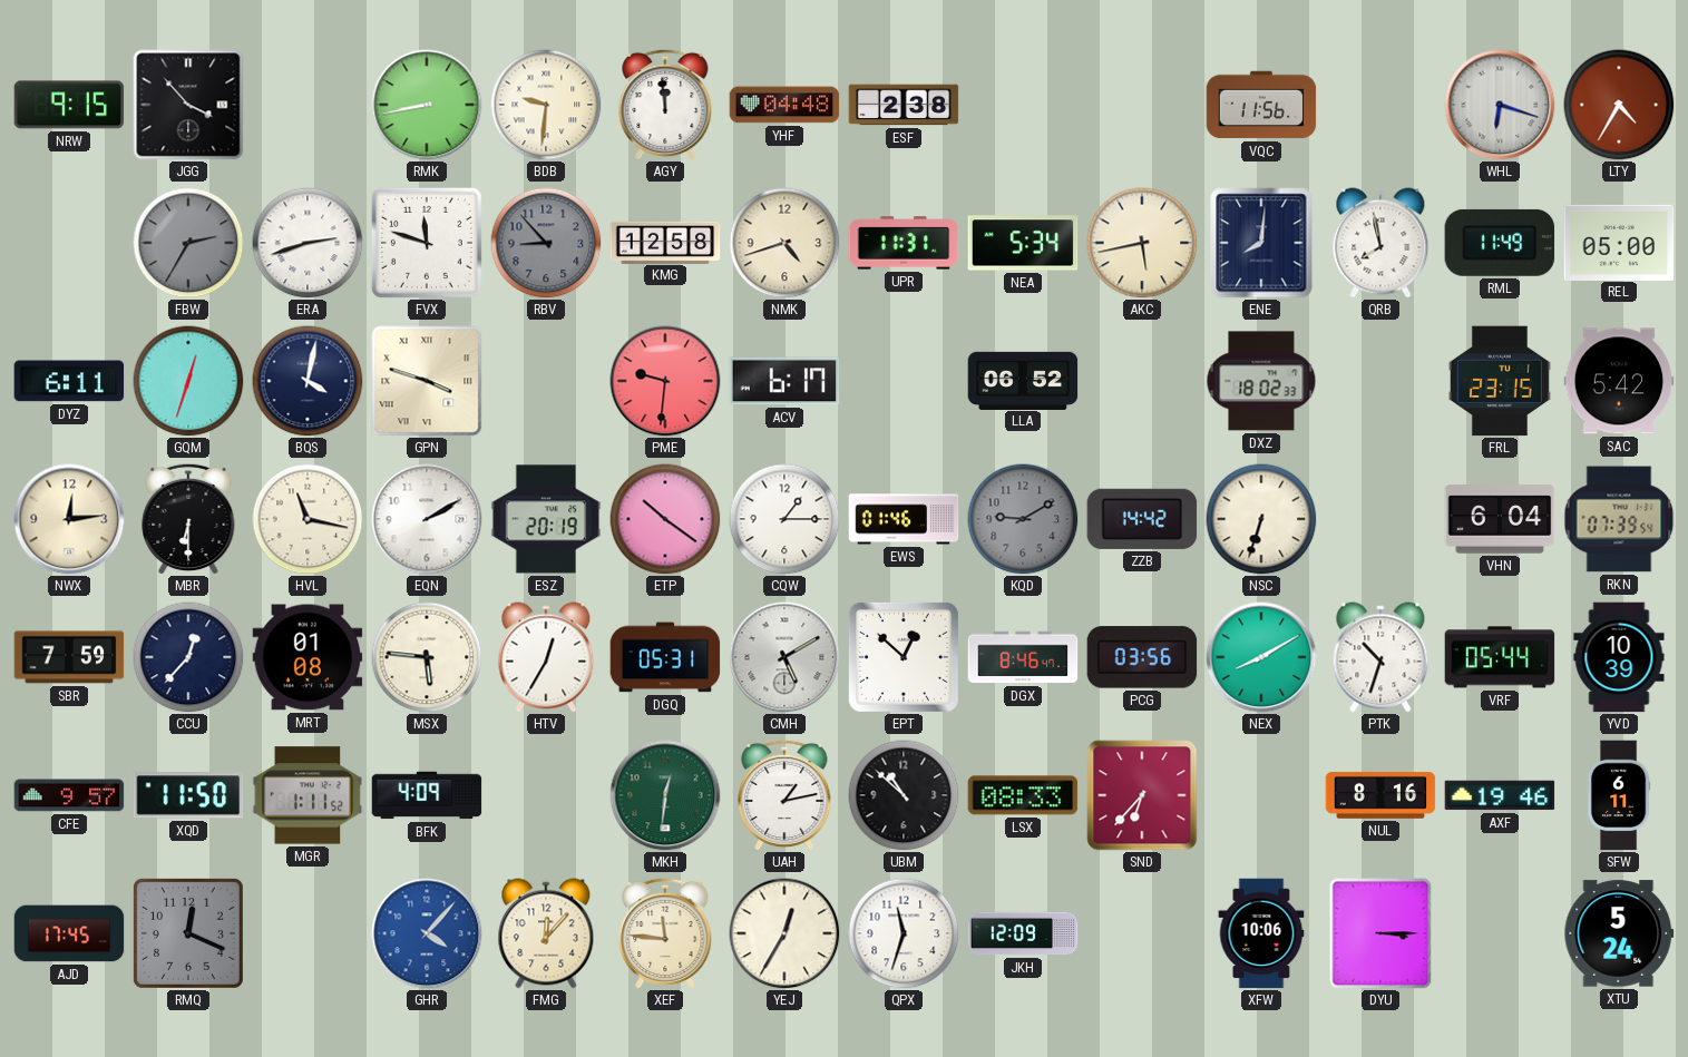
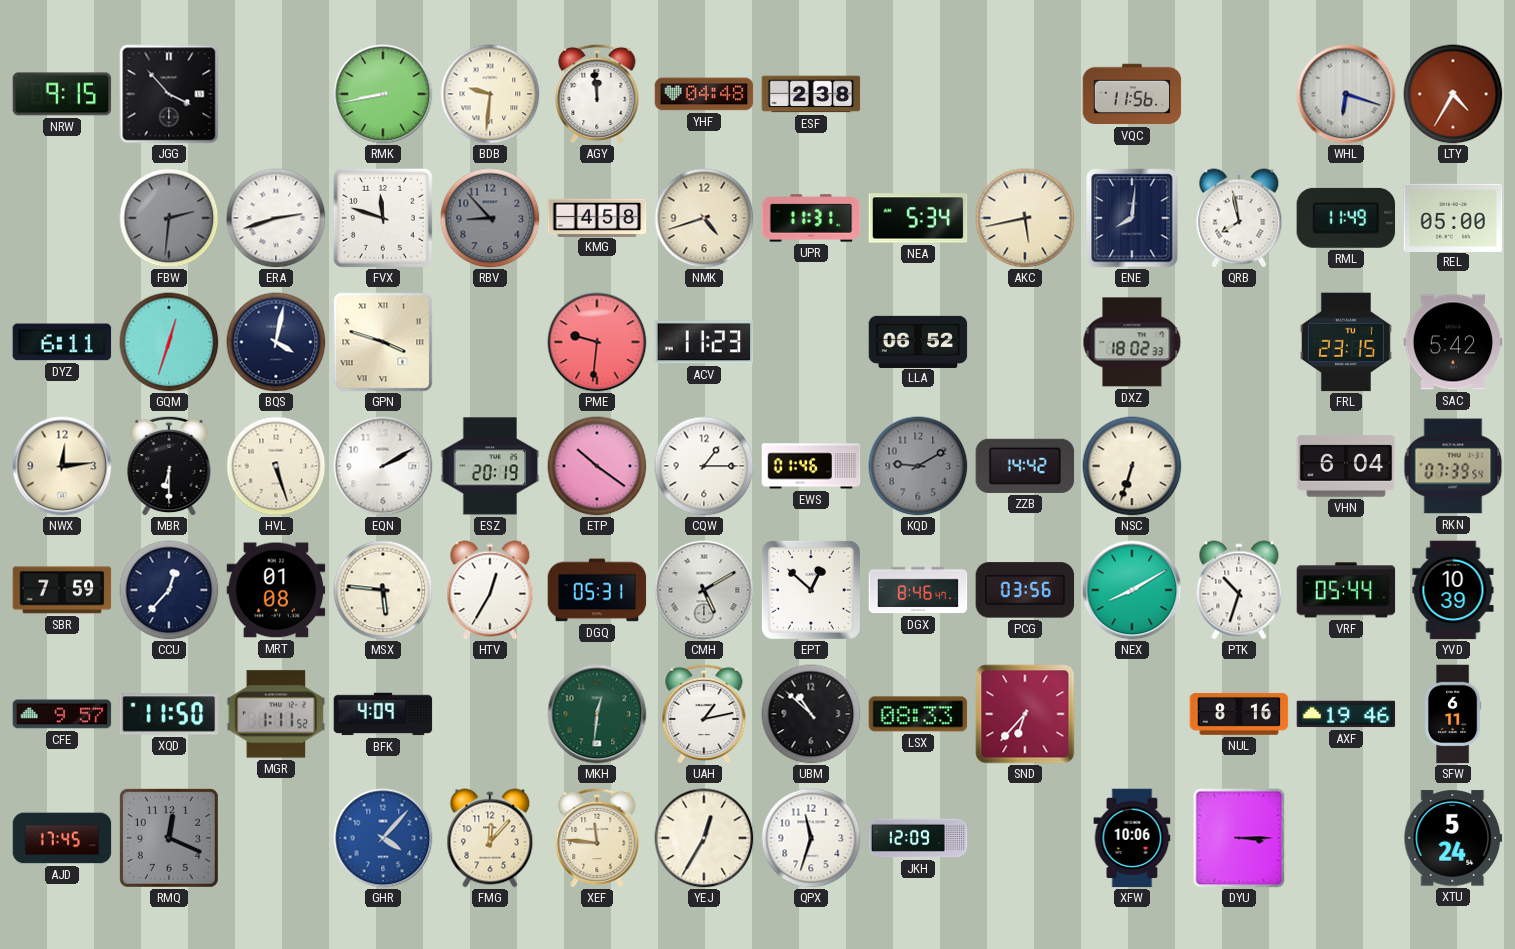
FBW: 2:35 -> 2:31 (169, 218)
KMG: 12:58 -> 4:58 (597, 217)
ACV: 6:17 -> 11:23 (704, 342)
HVL: 11:17 -> 5:27 (276, 466)
